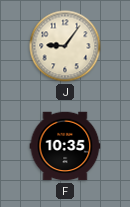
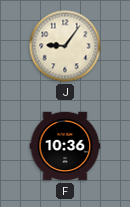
F: 10:35 -> 10:36 (65, 146)
